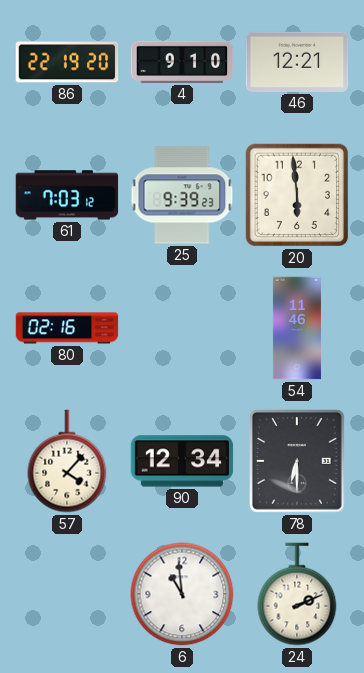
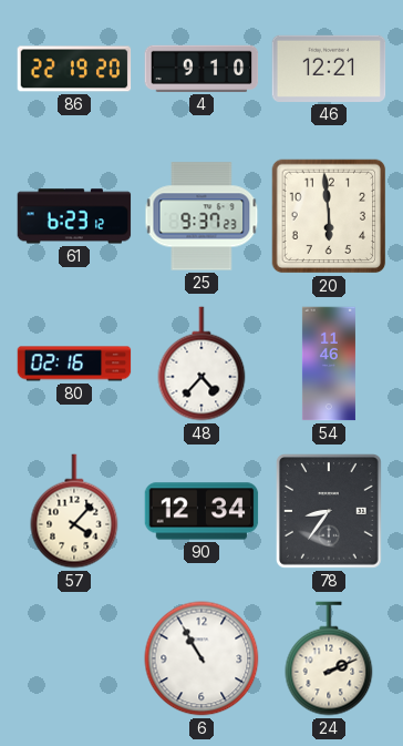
61: 7:03 -> 6:23 (74, 216)
25: 9:39 -> 9:37 (201, 216)
48: none -> 4:37 (201, 364)
78: 6:30 -> 8:36 (330, 512)
6: 10:59 -> 10:55 (201, 658)
